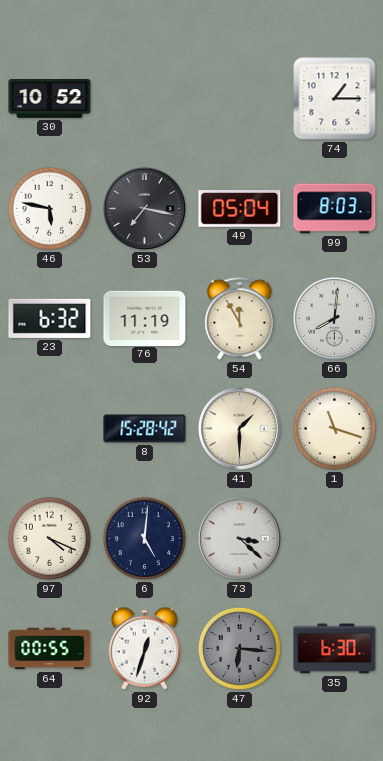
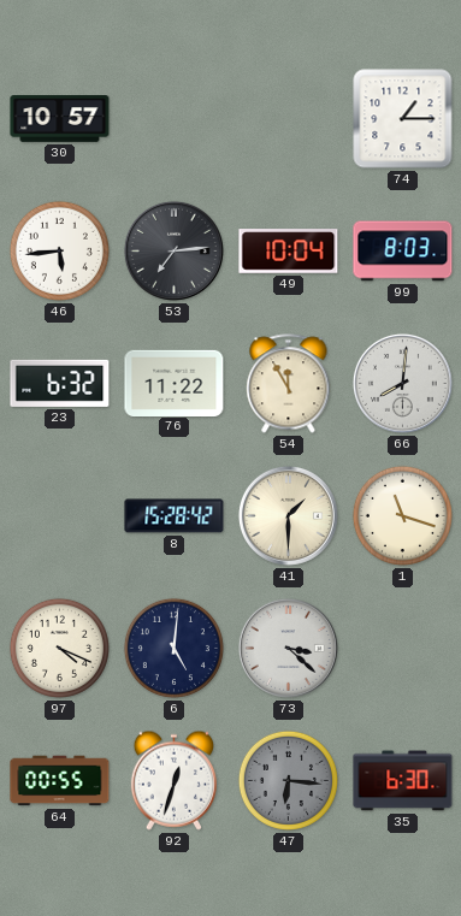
30: 10:52 -> 10:57 (60, 119)
46: 5:47 -> 5:44 (59, 250)
53: 7:17 -> 7:14 (173, 250)
49: 05:04 -> 10:04 (289, 252)
76: 11:19 -> 11:22 (175, 383)
